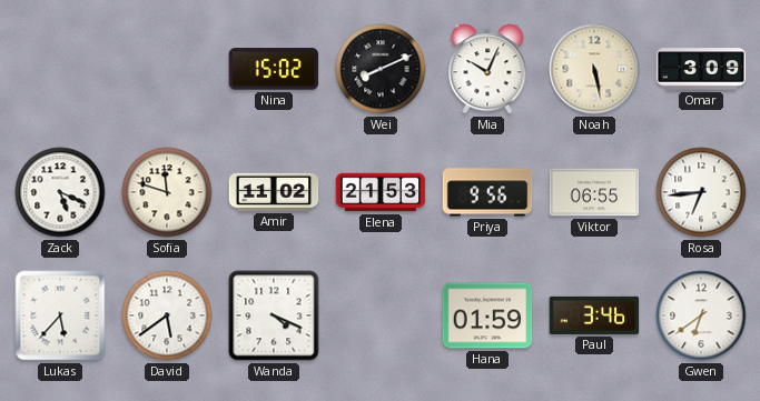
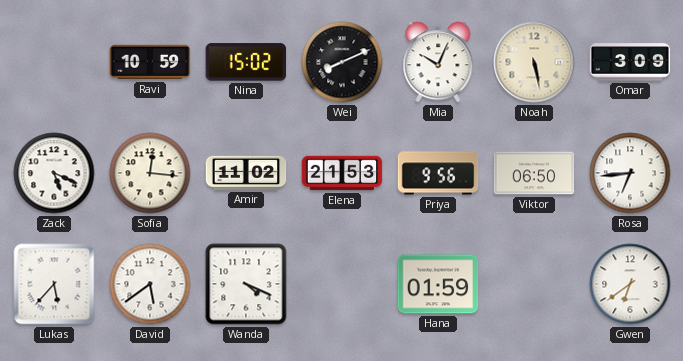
Ravi: none -> 10:59 (150, 62)
Sofia: 11:48 -> 12:16 (150, 173)
Viktor: 06:55 -> 06:50 (534, 173)
Paul: 3:46 -> none (594, 315)
